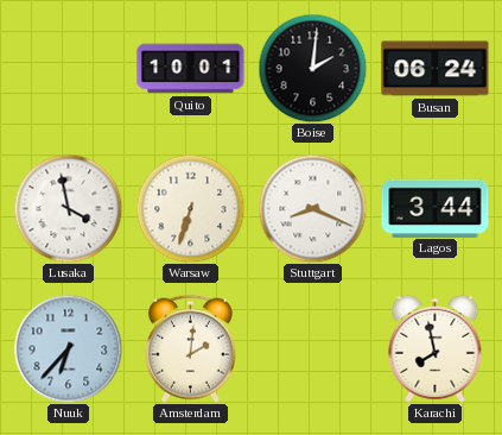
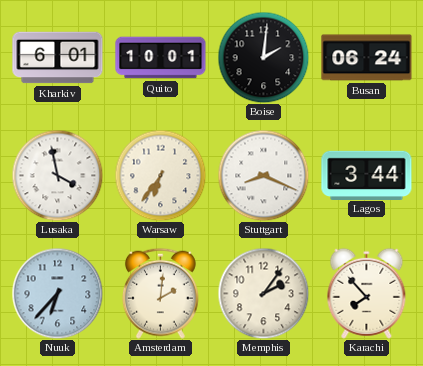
Kharkiv: none -> 6:01 (58, 58)
Warsaw: 6:33 -> 6:36 (160, 175)
Memphis: none -> 2:06 (263, 293)
Karachi: 7:58 -> 7:53 (367, 293)
